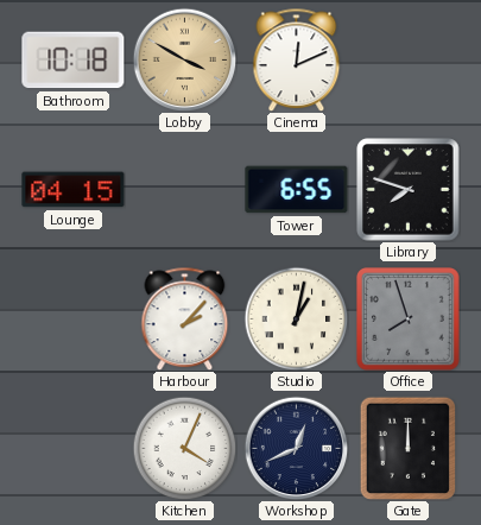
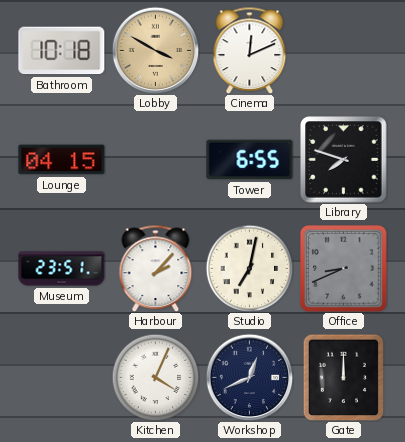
Museum: none -> 23:51 (62, 269)
Studio: 1:02 -> 7:02 (249, 268)
Office: 7:57 -> 8:41 (344, 269)
